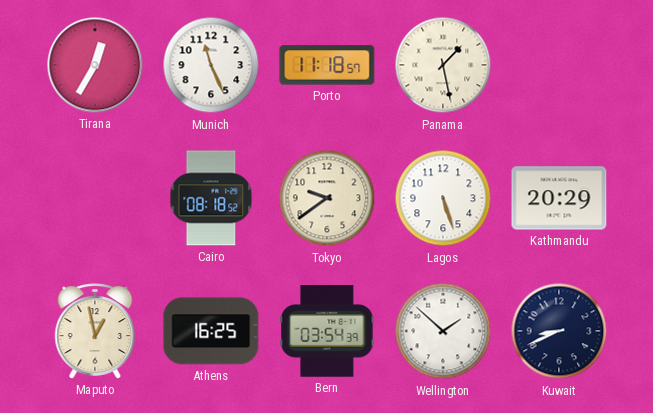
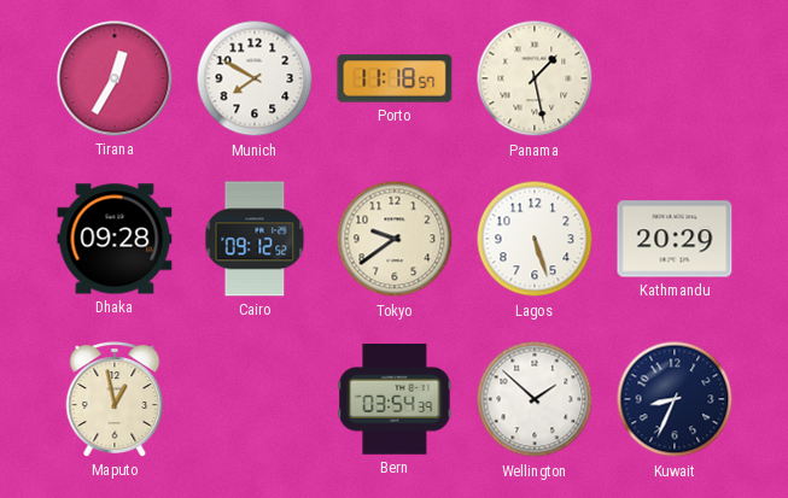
Munich: 11:26 -> 7:50 (255, 78)
Dhaka: none -> 09:28 (115, 239)
Cairo: 08:18 -> 09:12 (255, 239)
Athens: 16:25 -> none (211, 331)
Kuwait: 8:41 -> 8:34 (675, 399)
